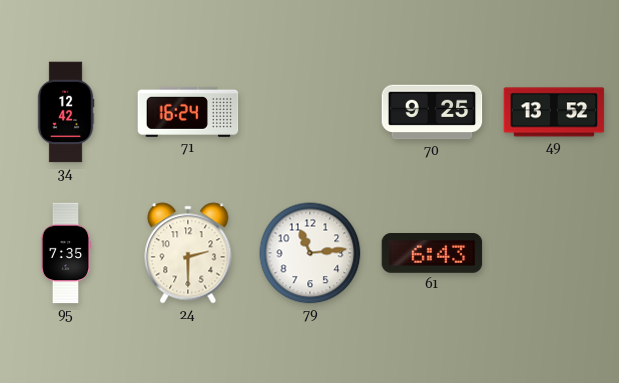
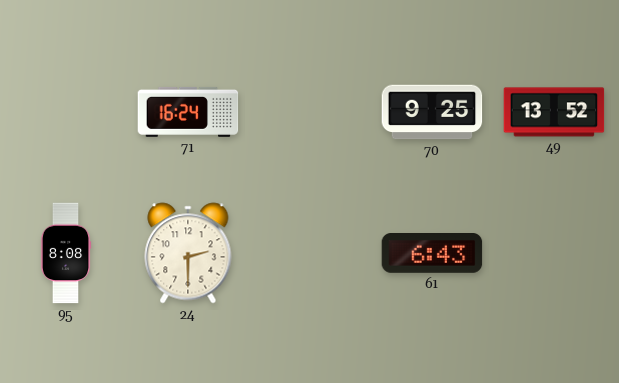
34: 12:42 -> none (66, 112)
95: 7:35 -> 8:08 (66, 253)
79: 11:14 -> none (310, 253)
